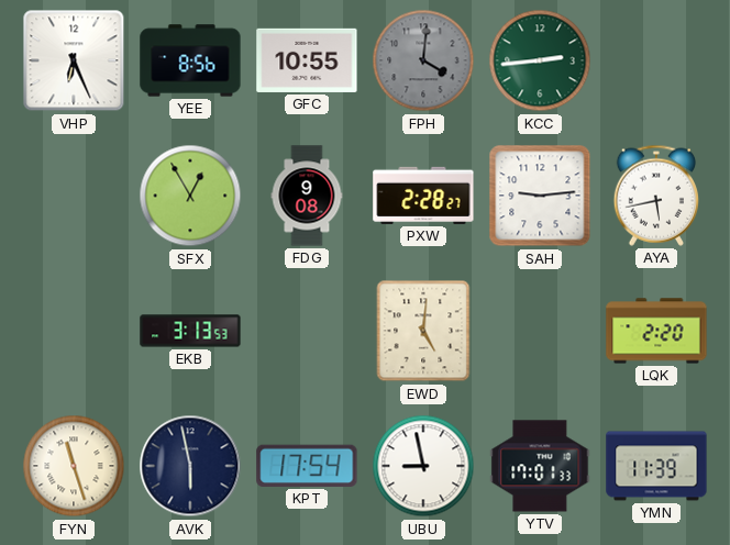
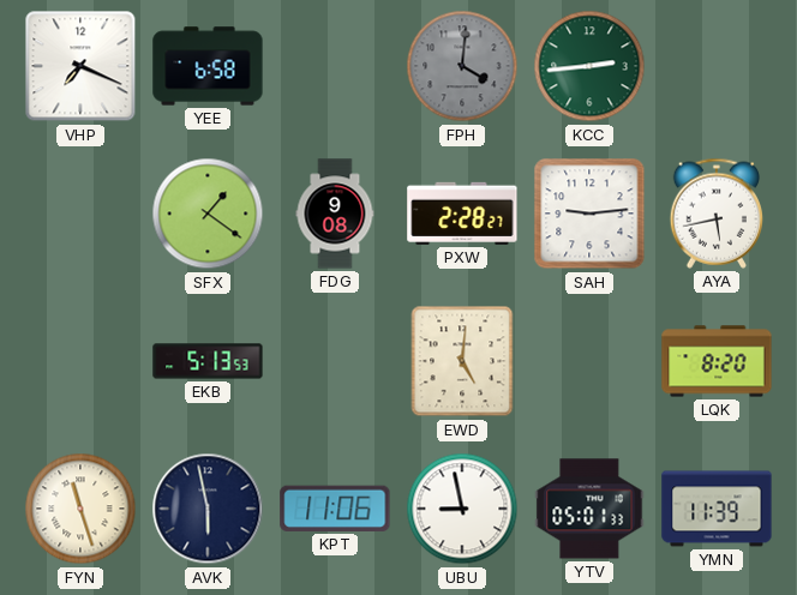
VHP: 6:26 -> 7:19 (80, 66)
YEE: 8:56 -> 6:58 (208, 66)
GFC: 10:55 -> none (307, 60)
SFX: 12:55 -> 1:21 (208, 214)
EKB: 3:13 -> 5:13 (208, 361)
LQK: 2:20 -> 8:20 (717, 361)
KPT: 17:54 -> 11:06 (335, 509)
YTV: 17:01 -> 05:01 (589, 509)
